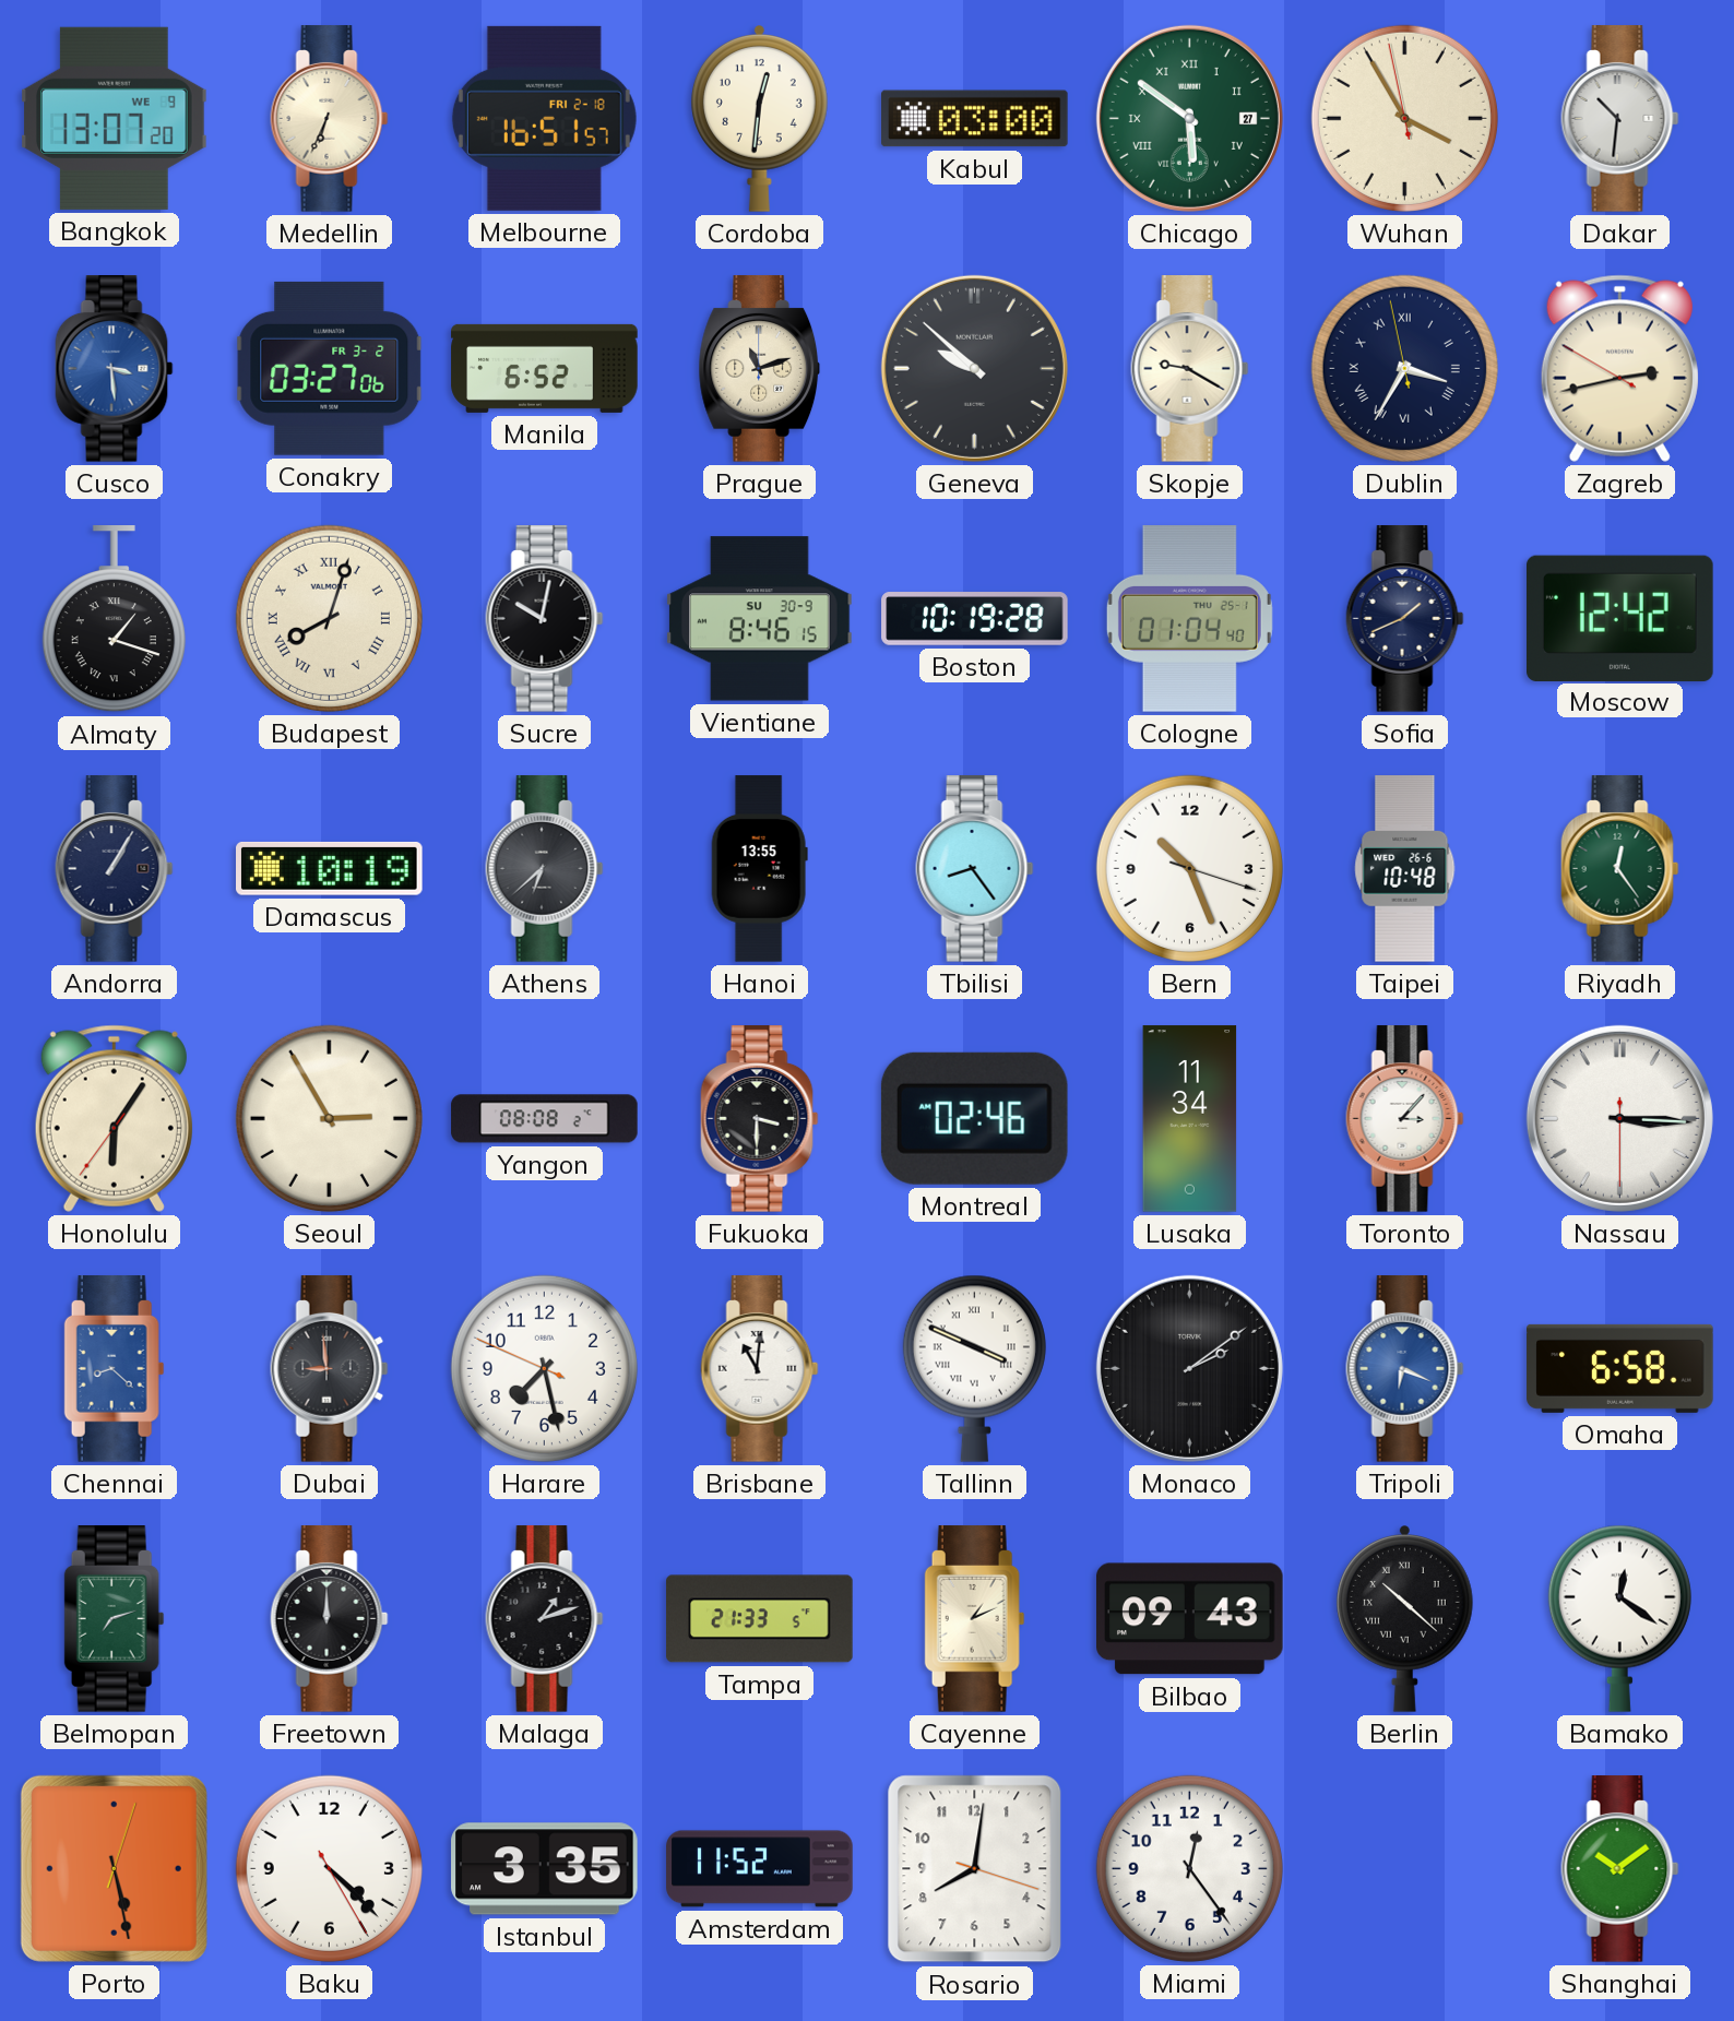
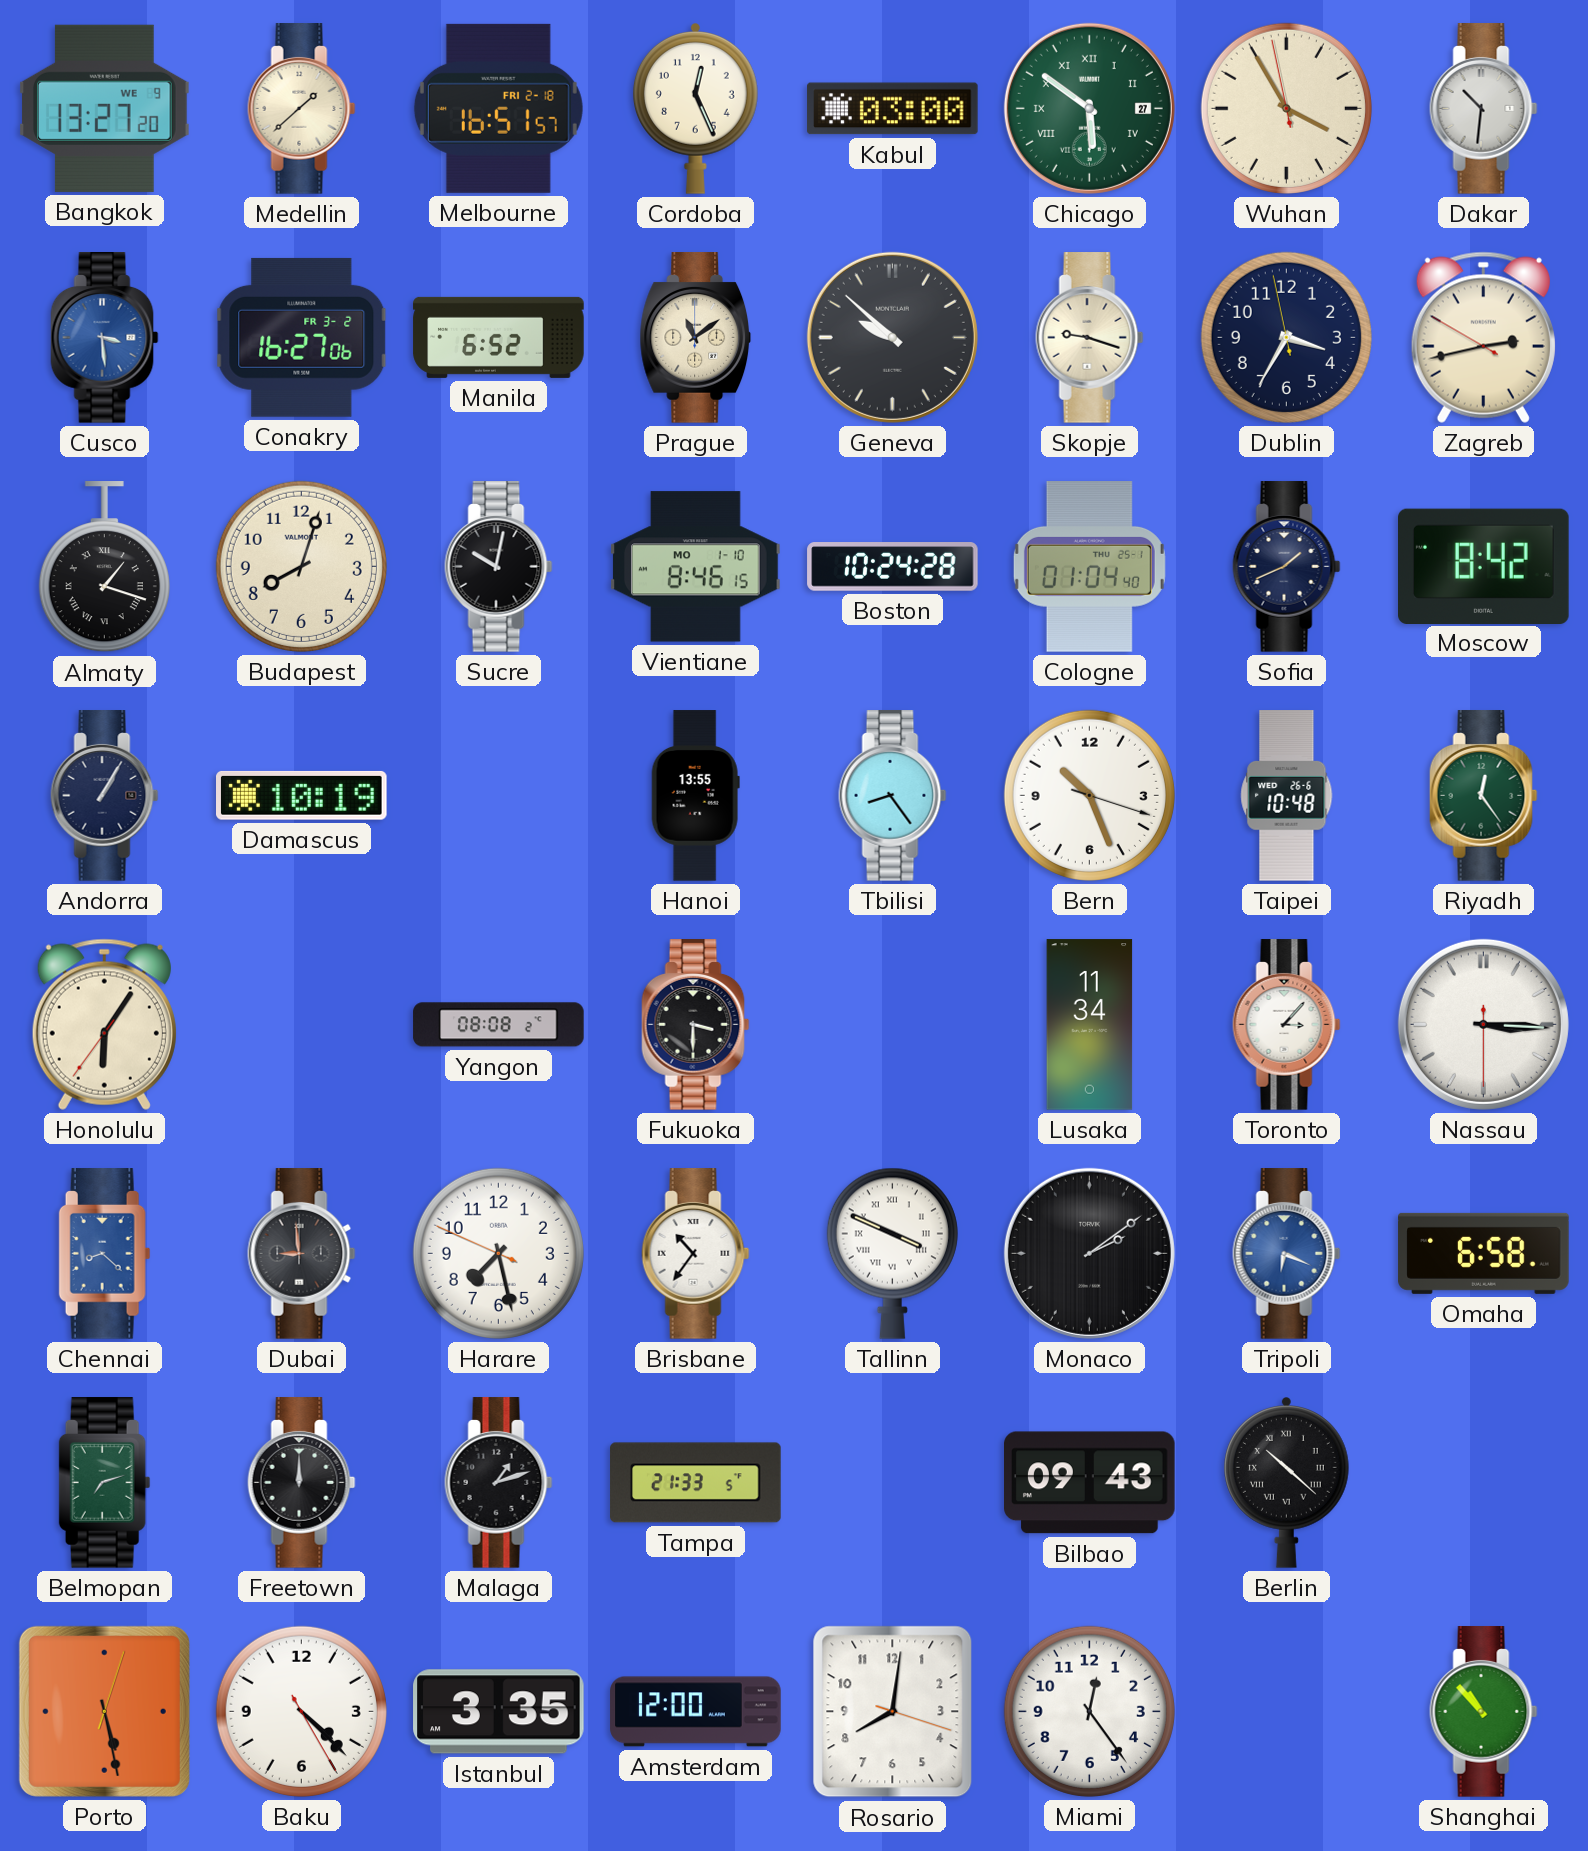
Bangkok: 13:07 -> 13:27 (105, 108)
Medellin: 6:34 -> 1:38 (302, 109)
Cordoba: 12:31 -> 12:26 (695, 109)
Conakry: 03:27 -> 16:27 (302, 337)
Prague: 11:12 -> 11:09 (696, 338)
Skopje: 9:20 -> 9:18 (1090, 338)
Dublin numerals: Roman -> Arabic (1286, 337)
Budapest numerals: Roman -> Arabic (301, 566)
Vientiane date: SU 30-9 -> MO 1-10 (696, 567)
Boston: 10:19 -> 10:24 (893, 567)
Moscow: 12:42 -> 8:42 (1484, 566)
Athens: 6:38 -> none (545, 869)
Seoul: 2:55 -> none (329, 1118)
Montreal: 02:46 -> none (974, 1118)
Brisbane: 11:01 -> 10:36 (696, 1254)
Cayenne: 1:11 -> none (975, 1619)
Bamako: 12:21 -> none (1619, 1618)
Amsterdam: 11:52 -> 12:00 (696, 1712)
Shanghai: 10:09 -> 10:53 (1484, 1712)
